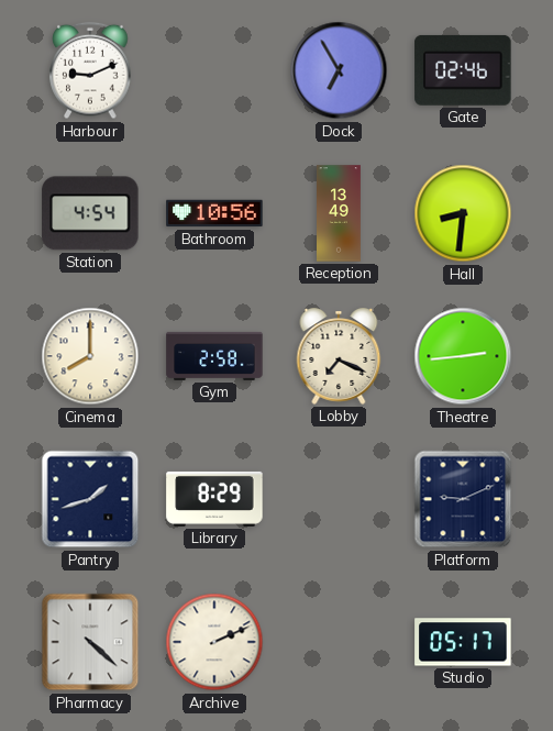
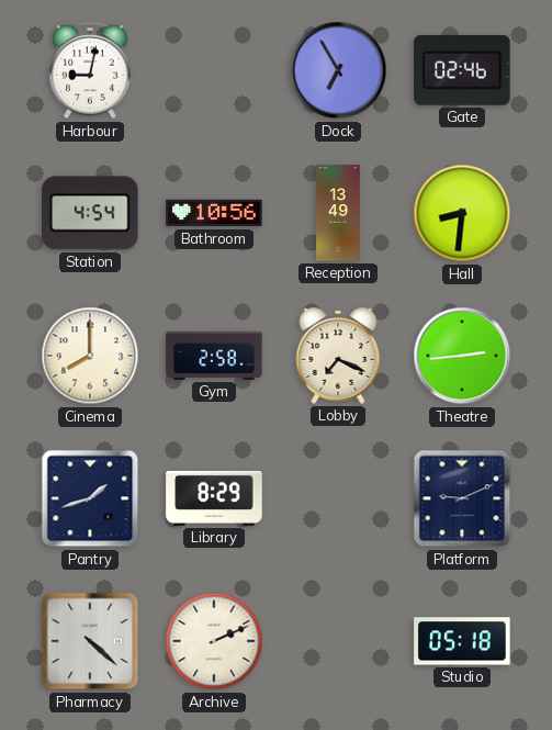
Harbour: 9:11 -> 9:02 (90, 70)
Studio: 05:17 -> 05:18 (462, 641)
